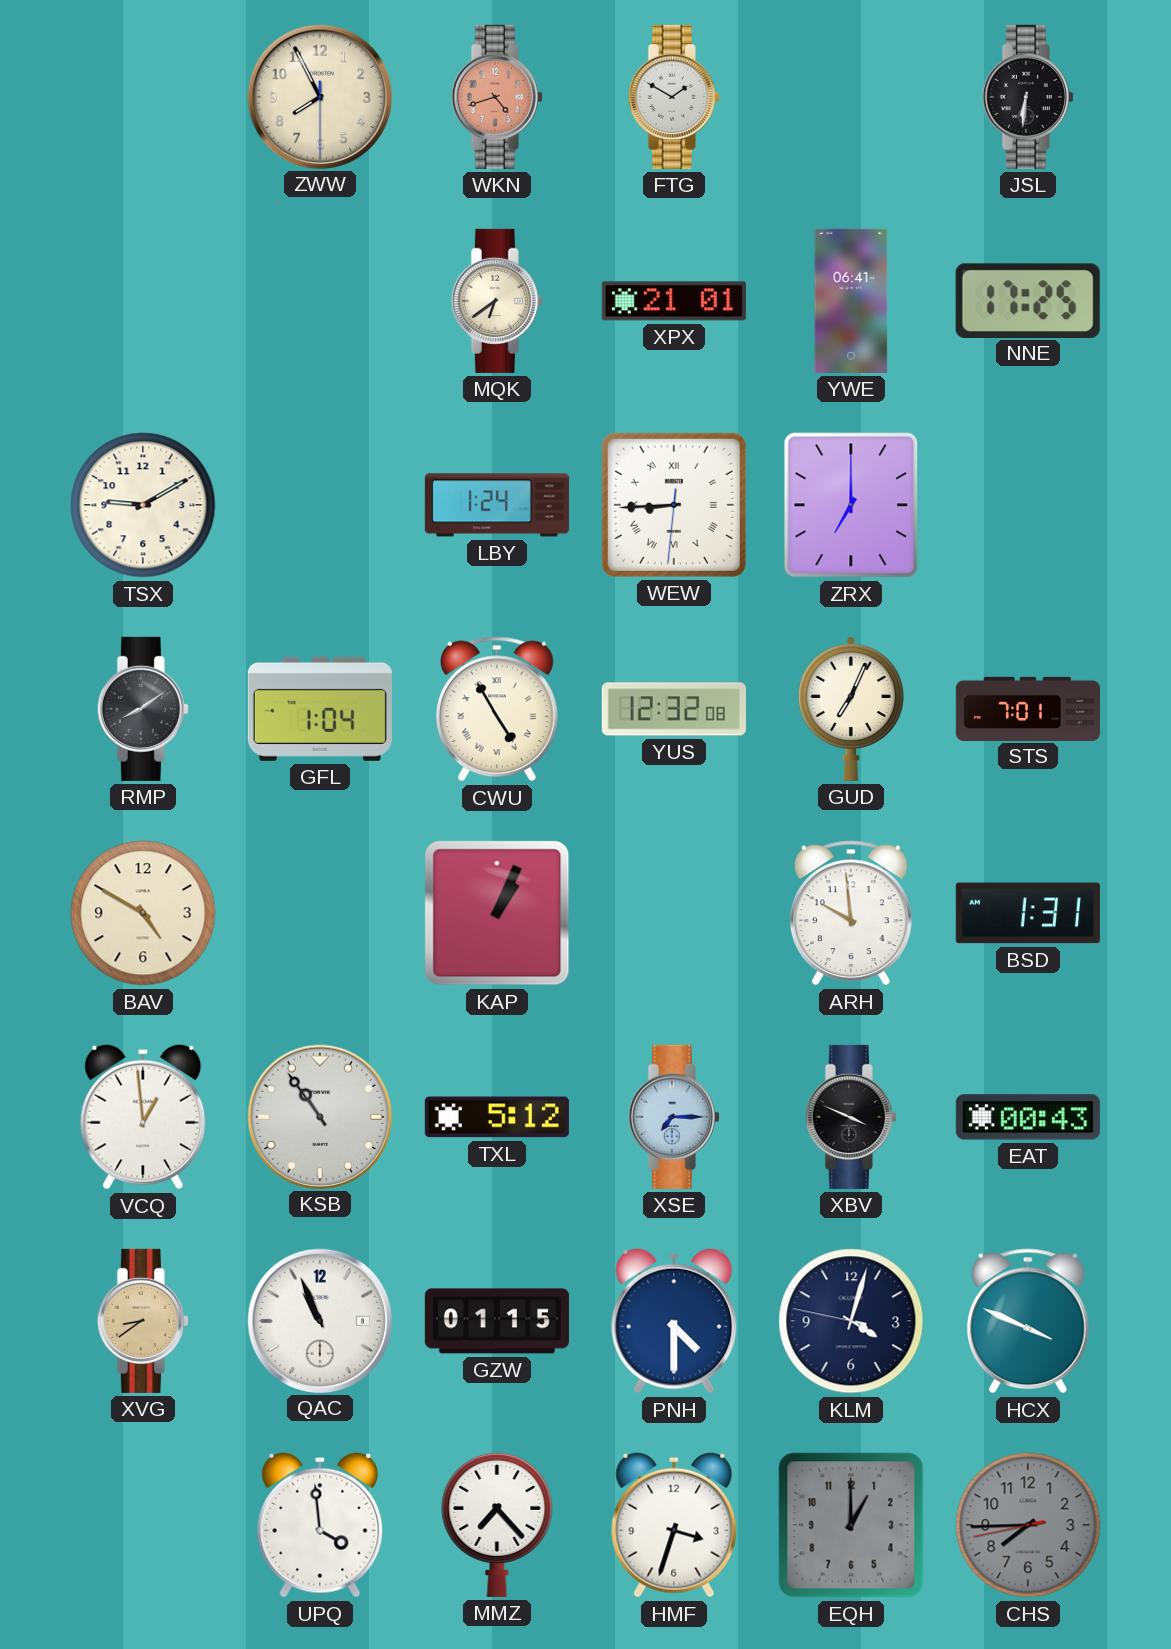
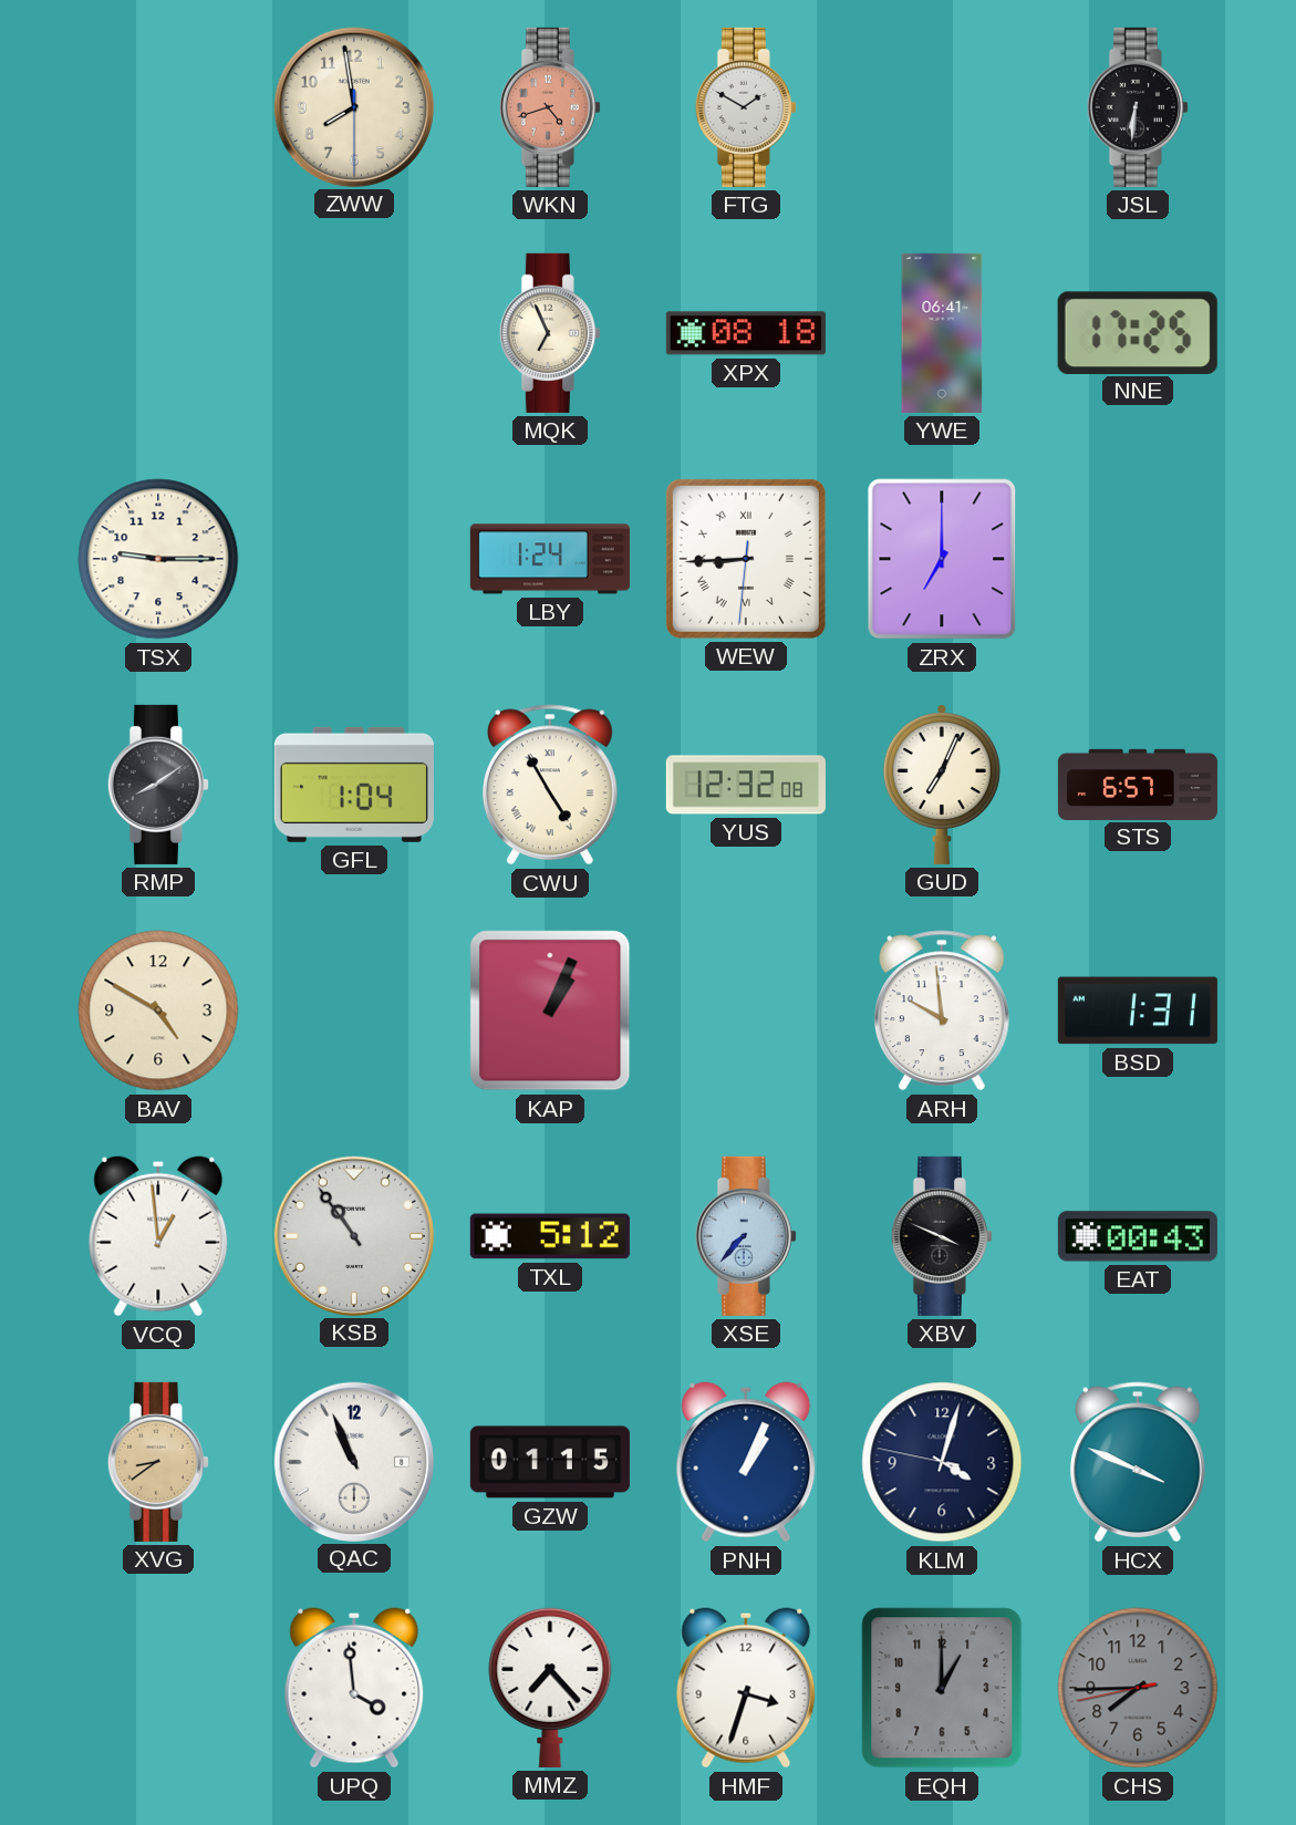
ZWW: 7:55 -> 7:58 (353, 106)
MQK: 6:39 -> 6:56 (550, 333)
XPX: 21:01 -> 08:18 (746, 333)
TSX: 9:10 -> 9:15 (158, 559)
STS: 7:01 -> 6:57 (1138, 784)
XSE: 7:15 -> 7:37 (746, 1236)
PNH: 4:30 -> 1:04 (746, 1462)
